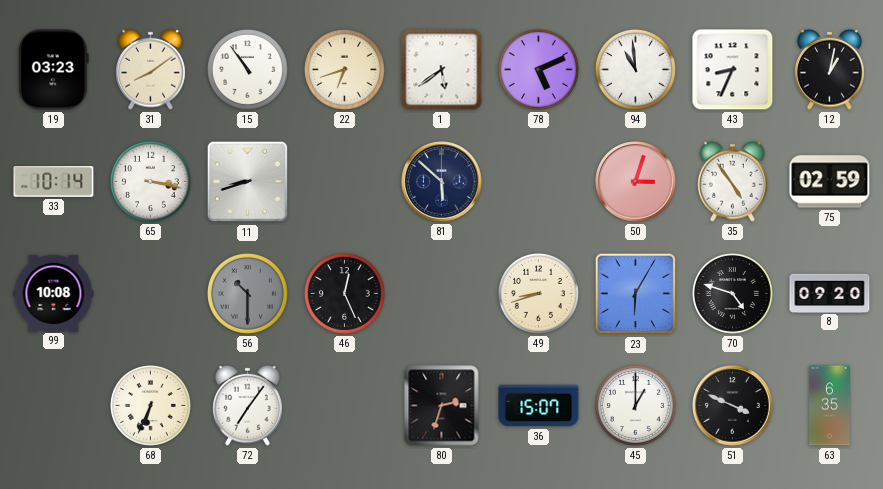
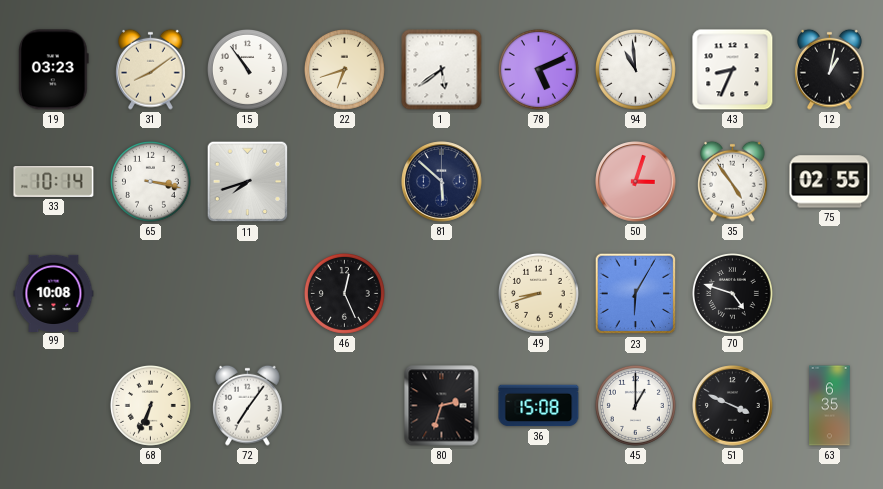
11: 8:42 -> 7:42 (248, 182)
75: 02:59 -> 02:55 (830, 182)
56: 10:30 -> none (247, 293)
8: 09:20 -> none (830, 293)
36: 15:07 -> 15:08 (539, 406)
